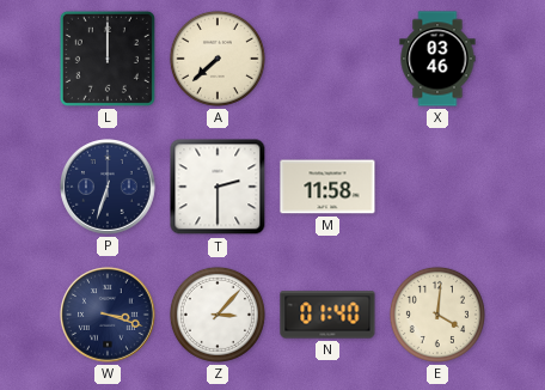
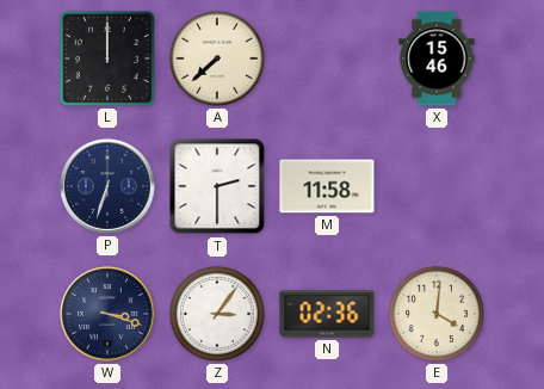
X: 03:46 -> 15:46 (437, 58)
Z: 3:07 -> 3:06 (217, 314)
N: 01:40 -> 02:36 (327, 314)
